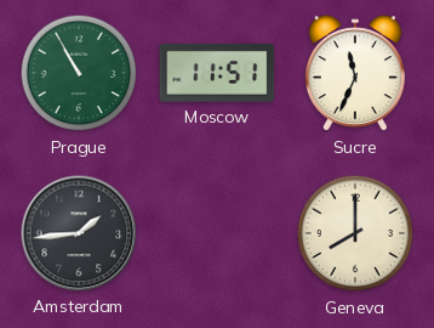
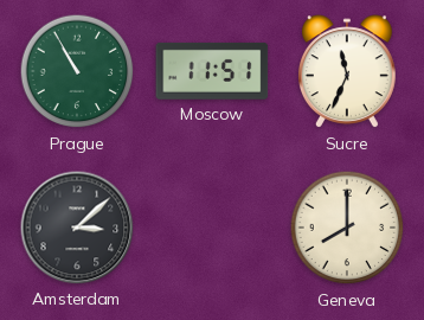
Amsterdam: 1:44 -> 3:08 (77, 228)
